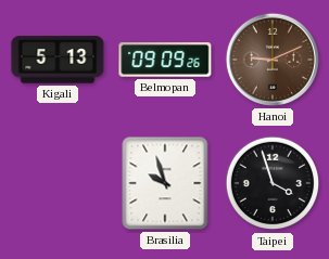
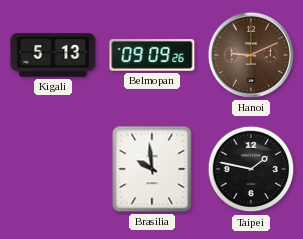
Brasilia: 9:57 -> 9:59 (152, 169)
Taipei: 3:57 -> 1:47 (251, 169)
